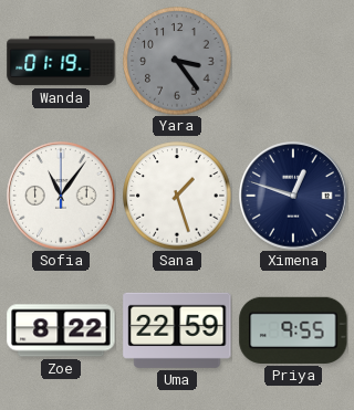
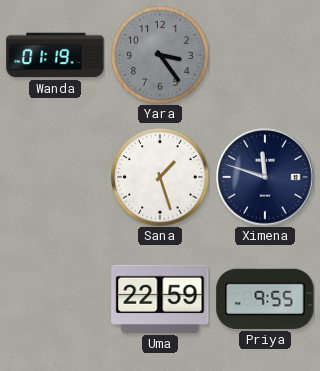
Sofia: 11:06 -> none (61, 196)
Ximena: 12:48 -> 11:48 (265, 177)
Zoe: 8:22 -> none (61, 330)
